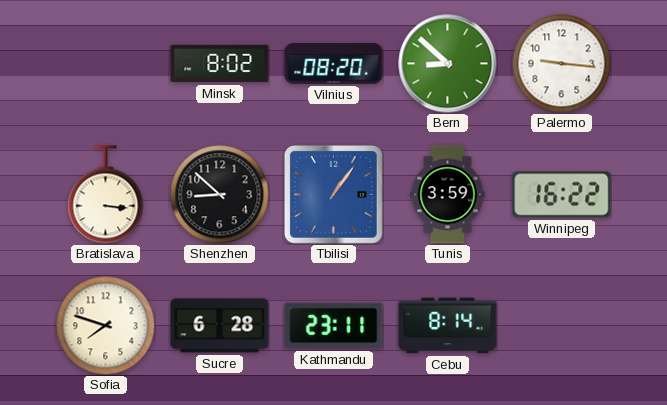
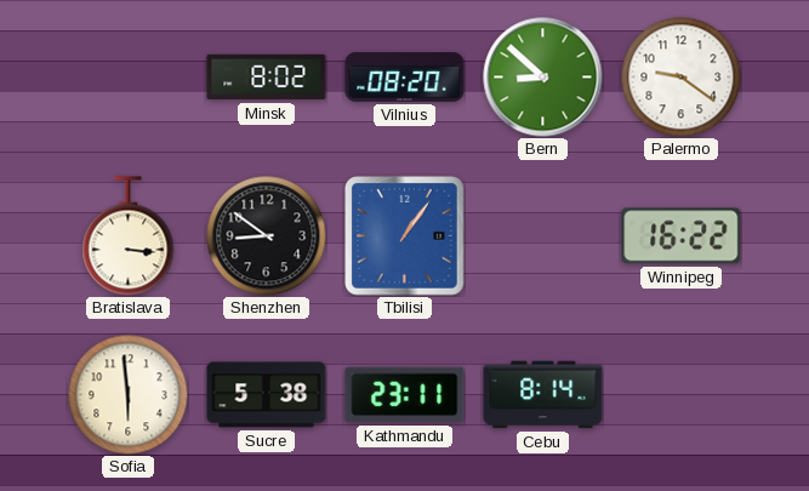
Palermo: 9:16 -> 9:21 (682, 78)
Shenzhen: 8:52 -> 8:51 (267, 236)
Tunis: 3:59 -> none (448, 195)
Sofia: 7:48 -> 5:59 (129, 395)
Sucre: 6:28 -> 5:38 (267, 395)
